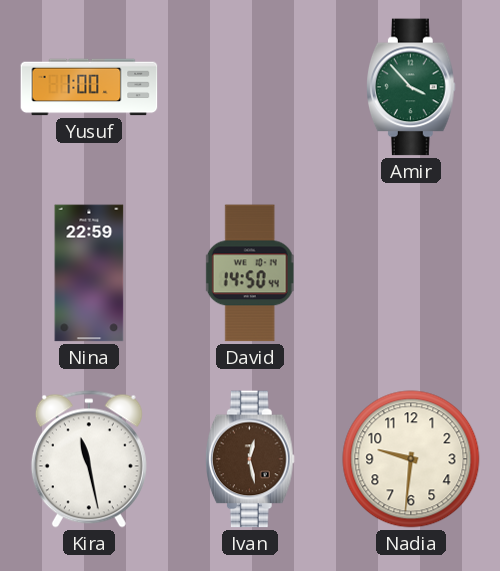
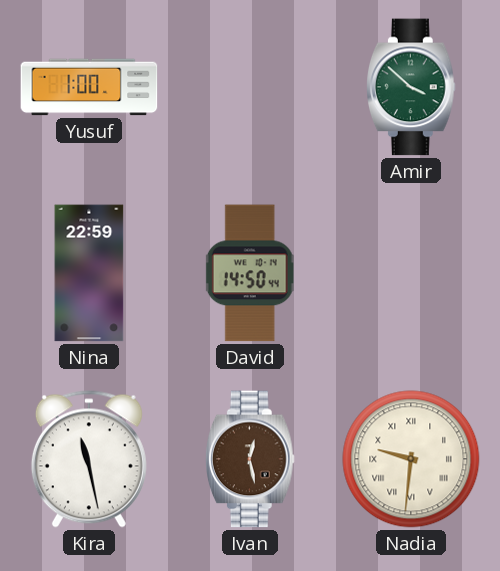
Amir: 3:53 -> 3:52 (412, 87)
Nadia numerals: Arabic -> Roman (411, 459)
